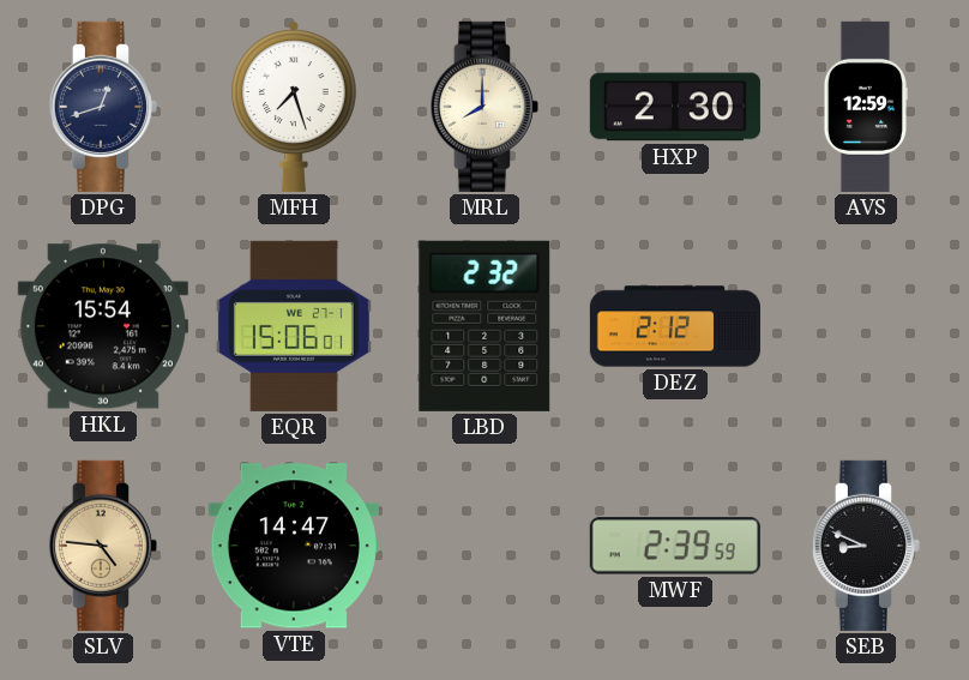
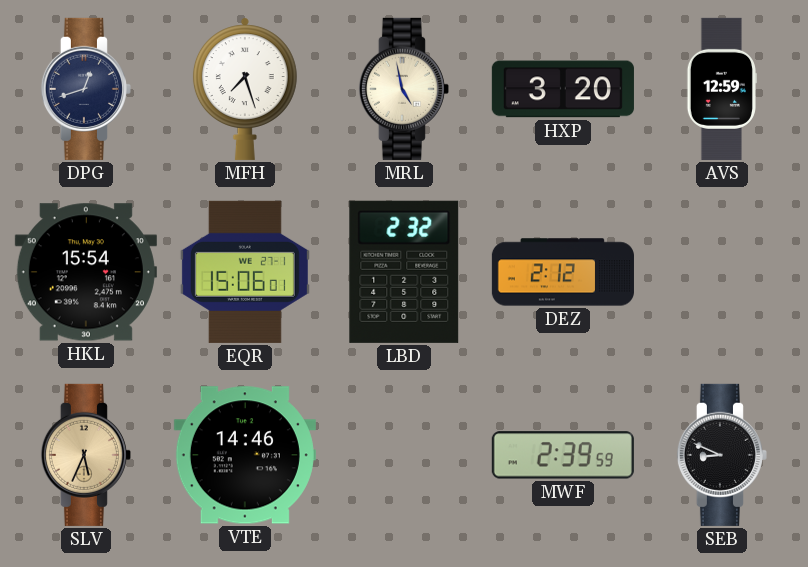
MRL: 8:00 -> 4:58 (404, 89)
HXP: 2:30 -> 3:20 (563, 89)
SLV: 4:46 -> 5:34 (86, 455)
VTE: 14:47 -> 14:46 (245, 455)
